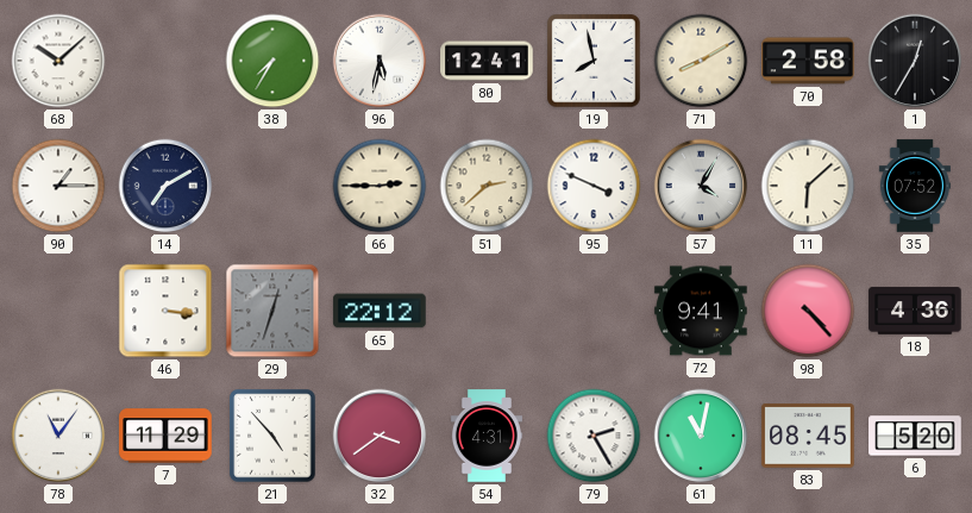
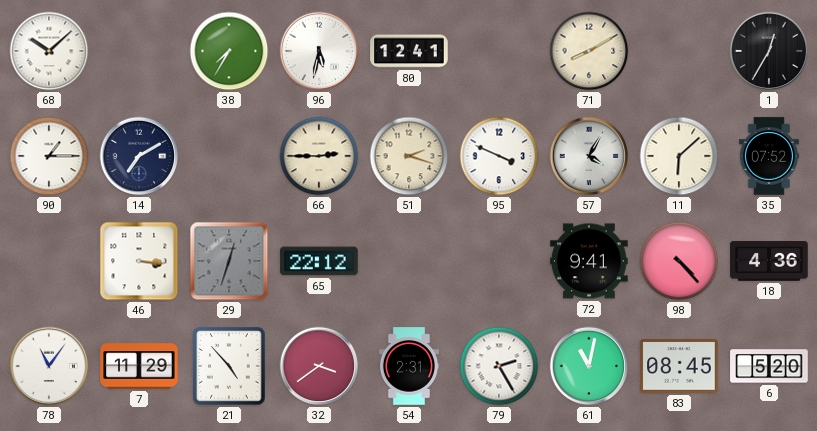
19: 7:58 -> none (594, 61)
70: 2:58 -> none (808, 61)
51: 2:38 -> 2:18 (409, 156)
54: 4:31 -> 2:31 (409, 366)
